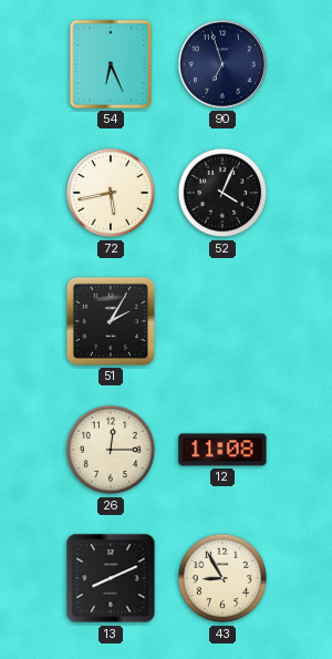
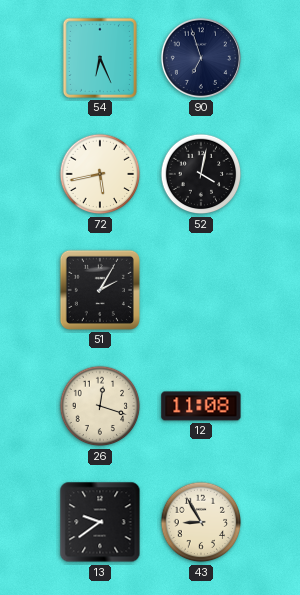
52: 4:04 -> 4:02 (201, 174)
26: 12:15 -> 12:18 (100, 406)
13: 8:11 -> 9:39 (100, 522)
